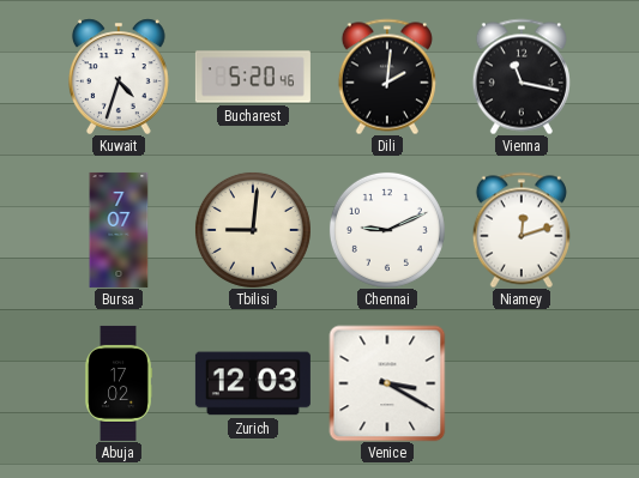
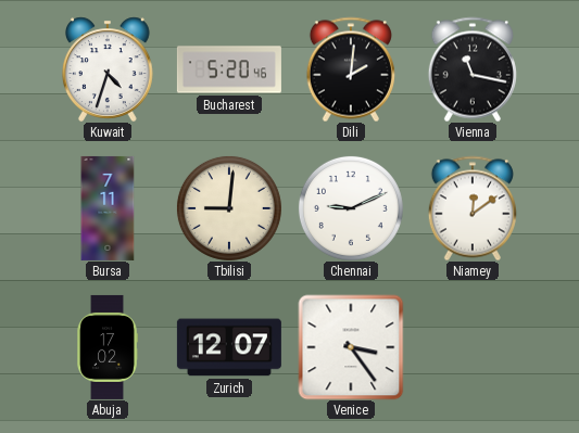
Bursa: 7:07 -> 7:11 (108, 208)
Niamey: 12:12 -> 12:09 (473, 208)
Zurich: 12:03 -> 12:07 (229, 347)
Venice: 3:20 -> 3:24 (351, 347)
